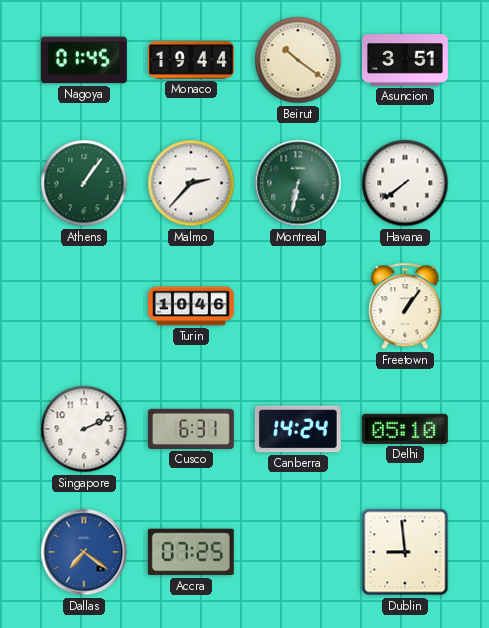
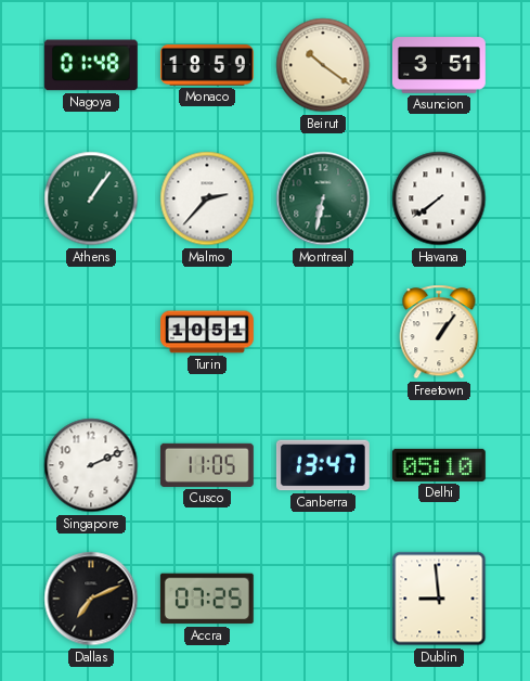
Nagoya: 01:45 -> 01:48 (91, 65)
Monaco: 19:44 -> 18:59 (207, 65)
Turin: 10:46 -> 10:51 (208, 332)
Cusco: 6:31 -> 11:05 (207, 465)
Canberra: 14:24 -> 13:47 (323, 465)
Dallas: 7:21 -> 7:11 (91, 599)
Dallas dial: blue -> black (91, 599)
